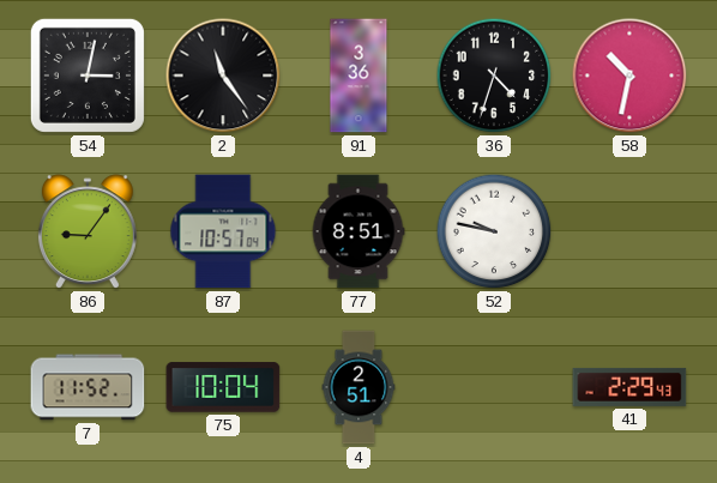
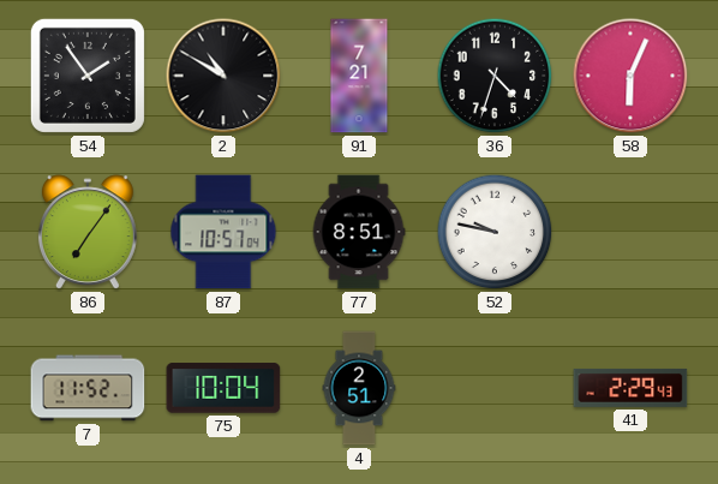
54: 3:02 -> 1:54 (88, 76)
2: 11:24 -> 10:50 (223, 76)
91: 3:36 -> 7:21 (359, 76)
58: 10:32 -> 6:04 (630, 76)
86: 9:06 -> 7:06 (88, 233)
